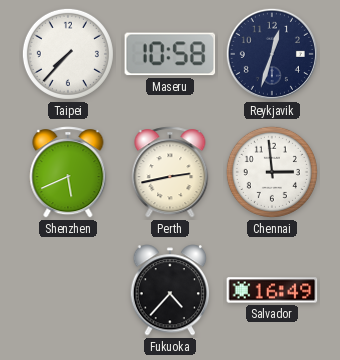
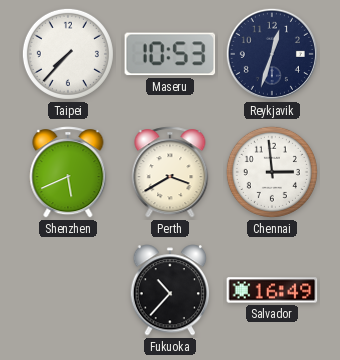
Maseru: 10:58 -> 10:53 (170, 54)
Perth: 2:43 -> 3:40 (170, 172)
Fukuoka: 4:37 -> 10:37 (170, 290)
